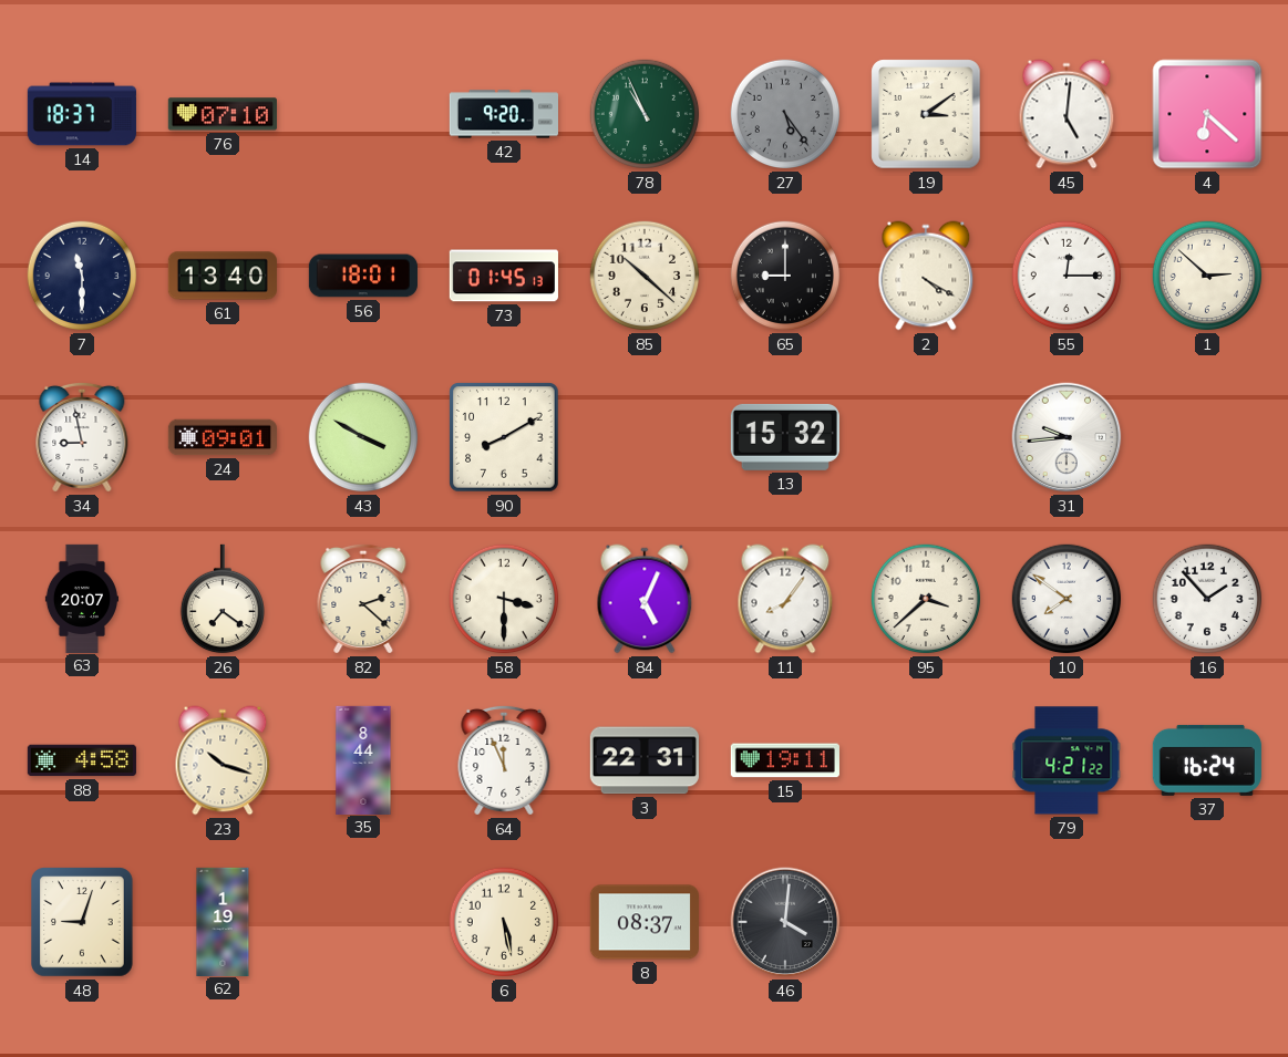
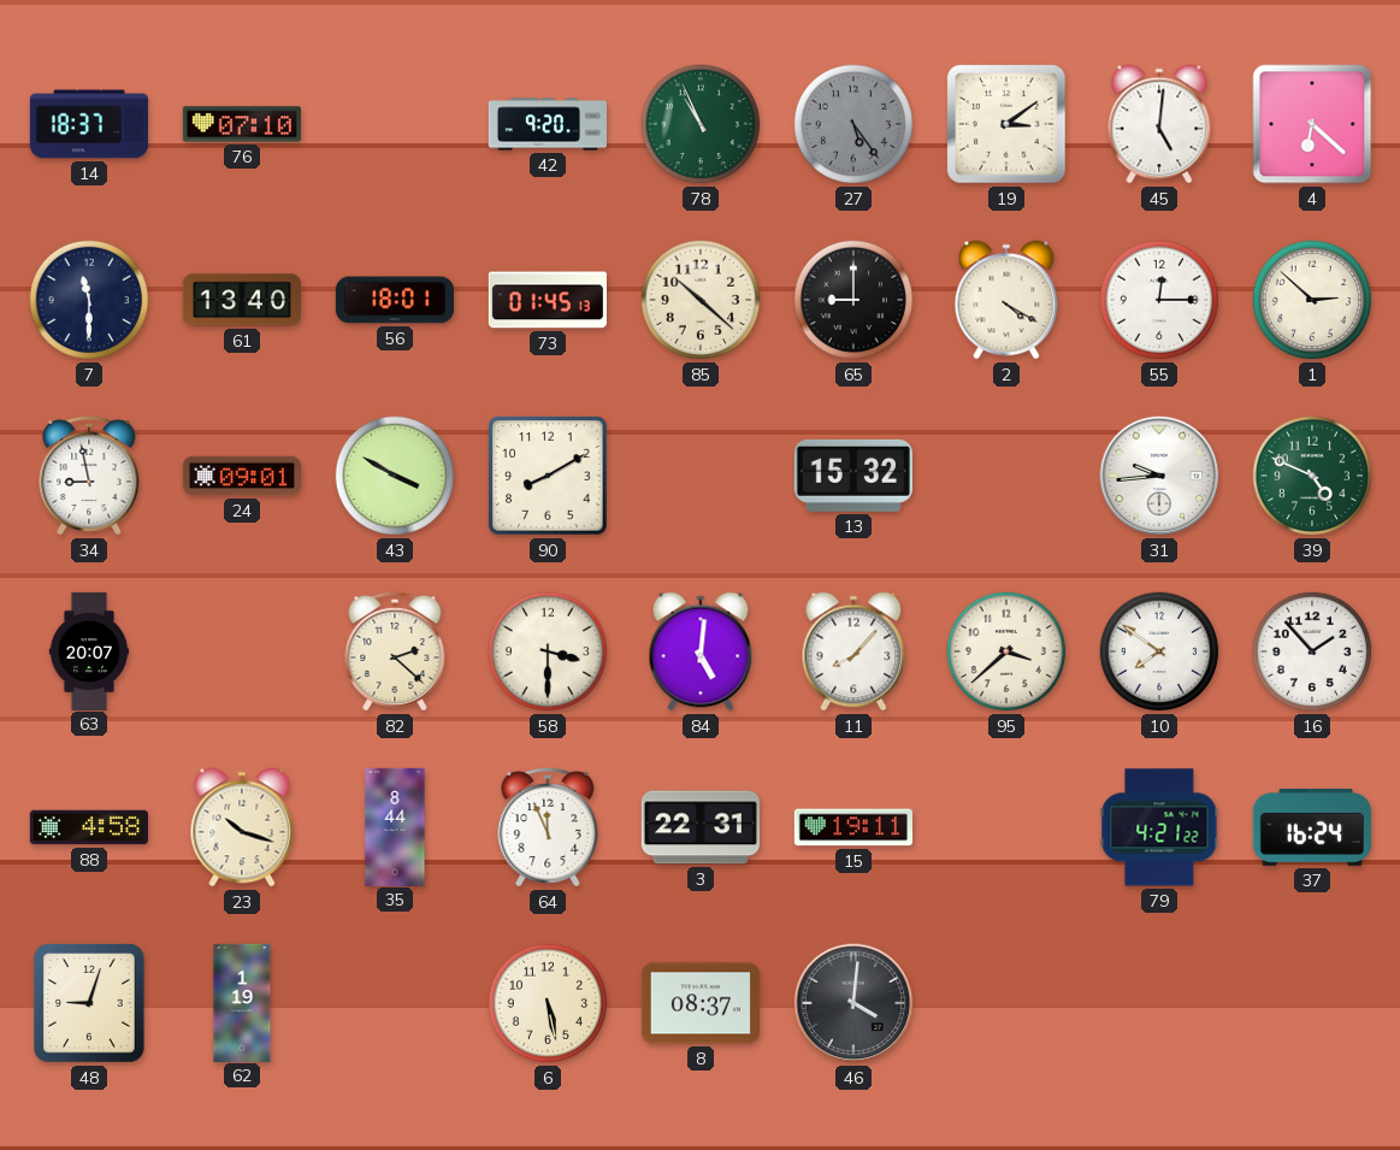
39: none -> 4:49 (1312, 476)
26: 7:21 -> none (221, 599)
84: 5:04 -> 5:01 (701, 651)
11: 8:06 -> 8:07 (853, 651)
